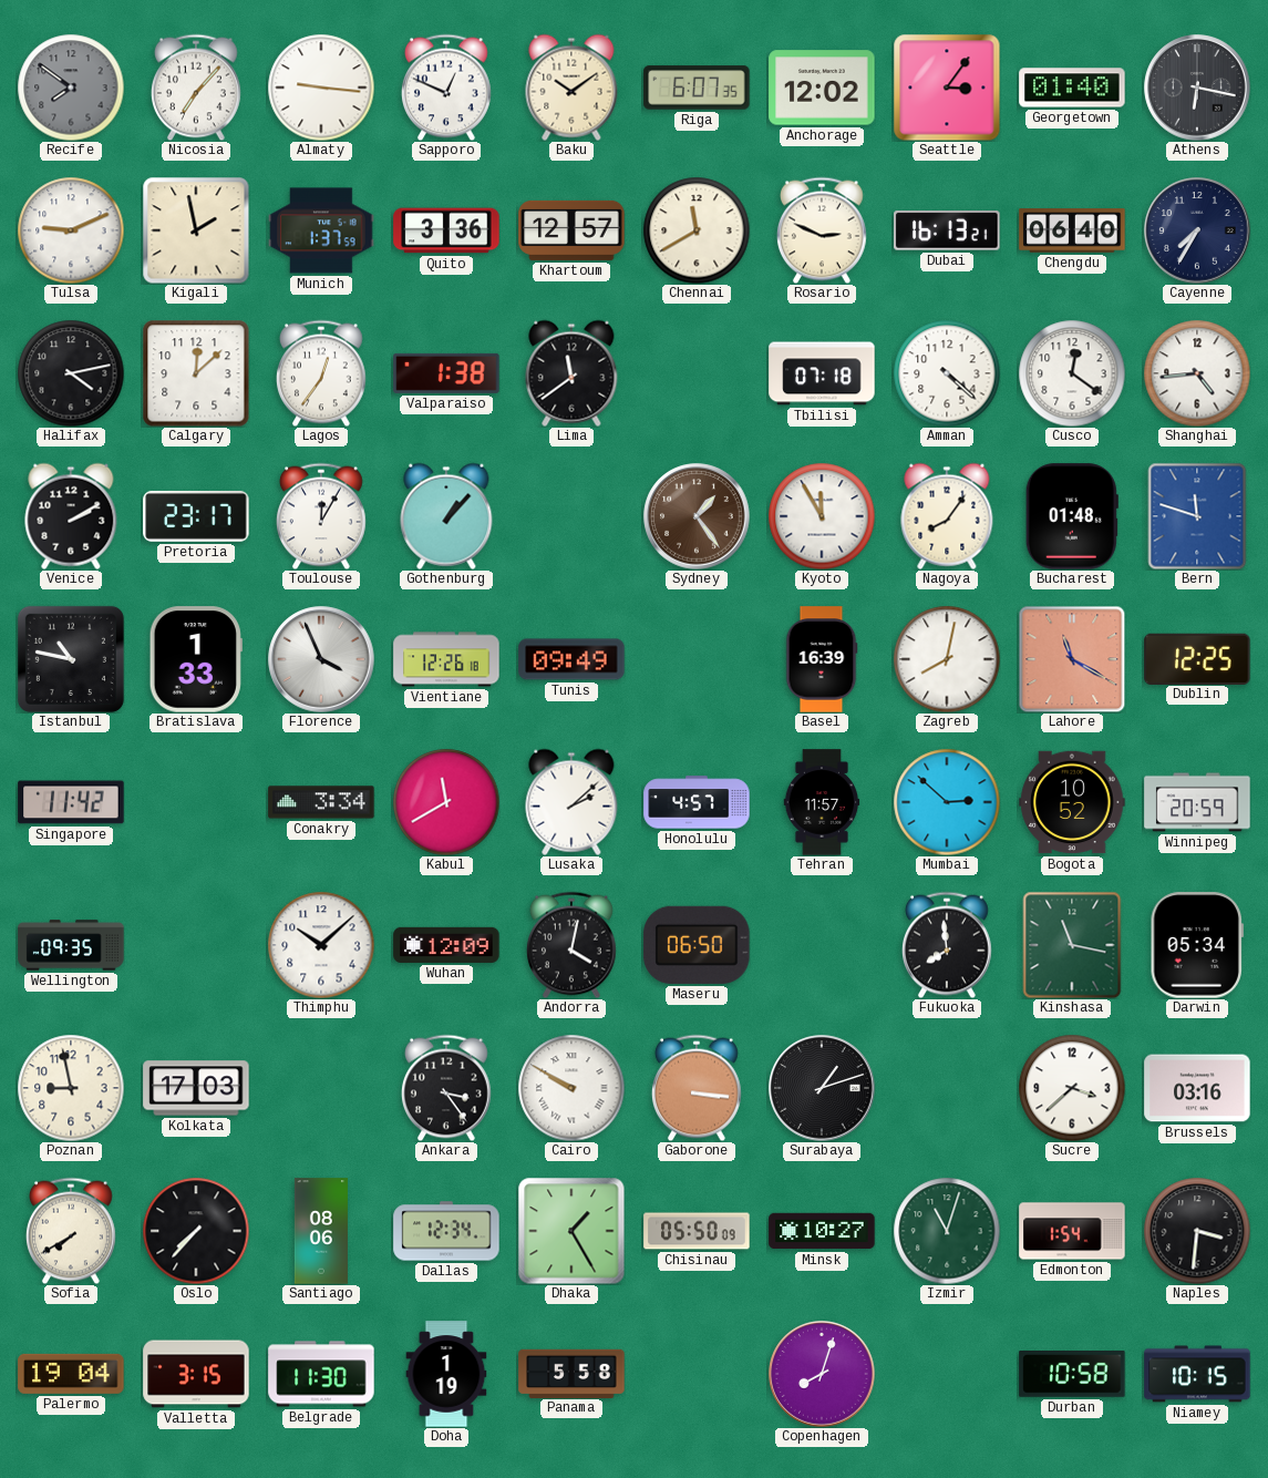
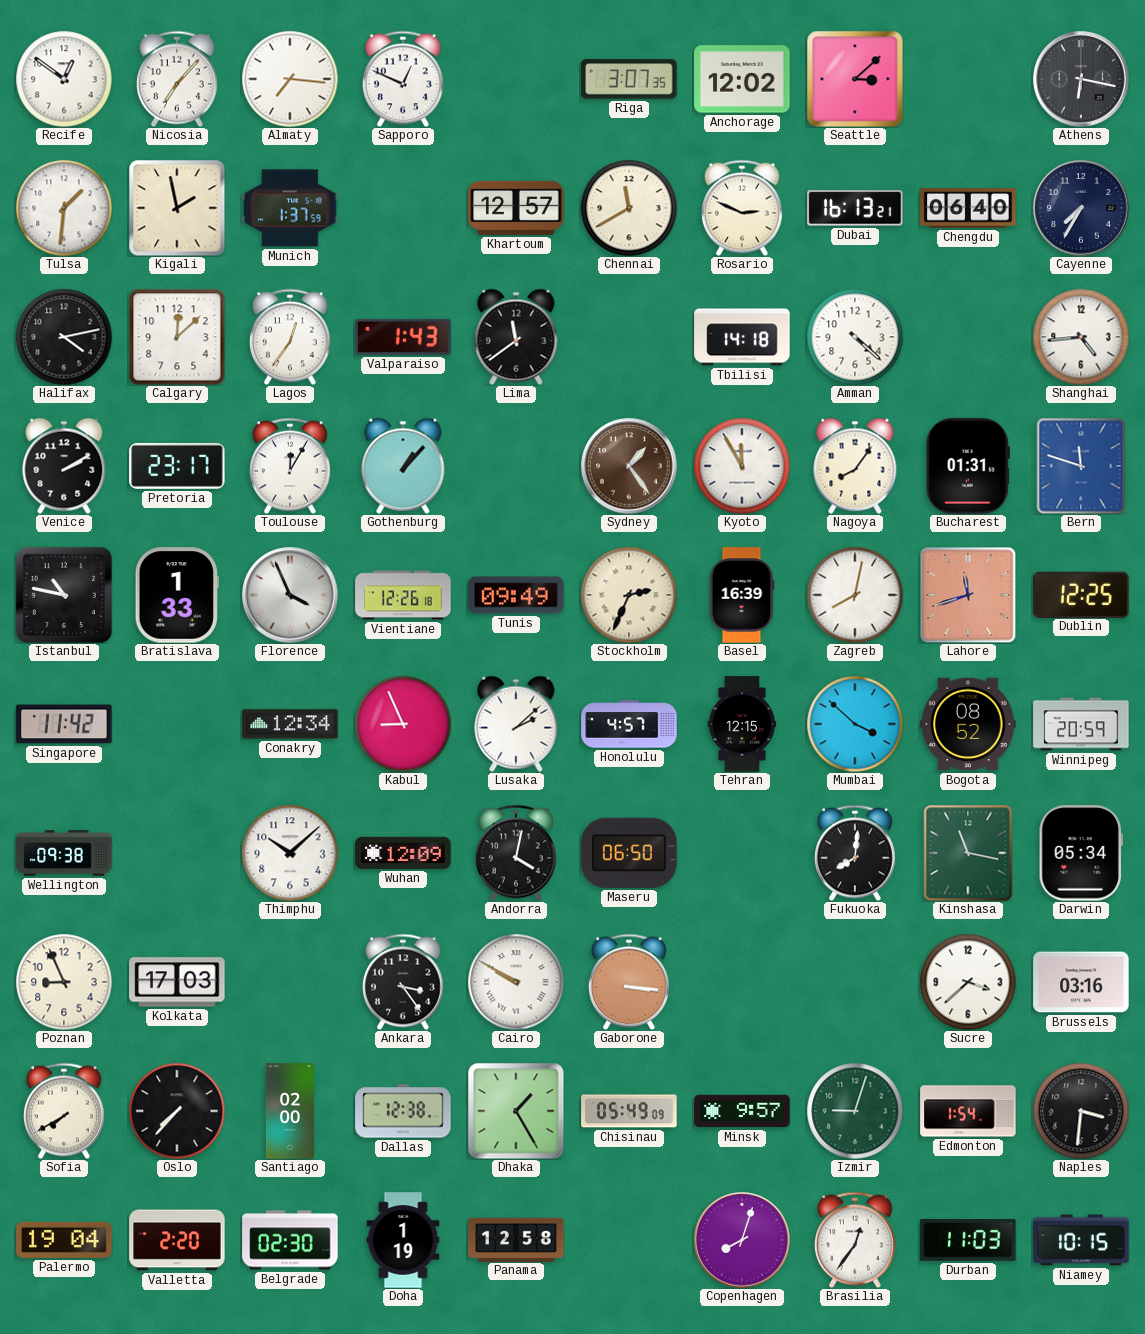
Recife: 7:51 -> 12:51 (64, 79)
Recife dial: grey -> white (64, 79)
Almaty: 9:16 -> 7:16 (290, 79)
Baku: 10:09 -> none (571, 88)
Riga: 6:07 -> 3:07 (629, 79)
Seattle: 3:06 -> 3:08 (855, 79)
Georgetown: 01:40 -> none (1072, 88)
Tulsa: 9:11 -> 1:31 (64, 208)
Quito: 3:36 -> none (446, 230)
Valparaiso: 1:38 -> 1:43 (403, 337)
Tbilisi: 07:18 -> 14:18 (742, 337)
Cusco: 12:21 -> none (1072, 373)
Bucharest: 01:48 -> 01:31 (968, 466)
Stockholm: none -> 2:34 (629, 595)
Lahore: 11:20 -> 11:42 (968, 595)
Conakry: 3:34 -> 12:34 (290, 724)
Kabul: 11:40 -> 8:56 (403, 724)
Tehran: 11:57 -> 12:15 (742, 724)
Mumbai: 2:52 -> 3:52 (855, 724)
Bogota: 10:52 -> 08:52 (968, 724)
Wellington: 09:35 -> 09:38 (64, 853)
Fukuoka: 7:59 -> 8:01 (855, 853)
Poznan: 8:58 -> 8:56 (64, 982)
Surabaya: 1:12 -> none (822, 1088)
Santiago: 08:06 -> 02:00 (290, 1111)
Dallas: 12:34 -> 12:38 (403, 1111)
Chisinau: 05:50 -> 05:49 (629, 1111)
Minsk: 10:27 -> 9:57 (742, 1111)
Izmir: 11:03 -> 9:03 (855, 1111)
Valletta: 3:15 -> 2:20 (177, 1240)
Belgrade: 11:30 -> 02:30 (290, 1240)
Panama: 5:58 -> 12:58 (516, 1239)
Brasilia: none -> 12:36 (855, 1240)
Durban: 10:58 -> 11:03 (968, 1241)
